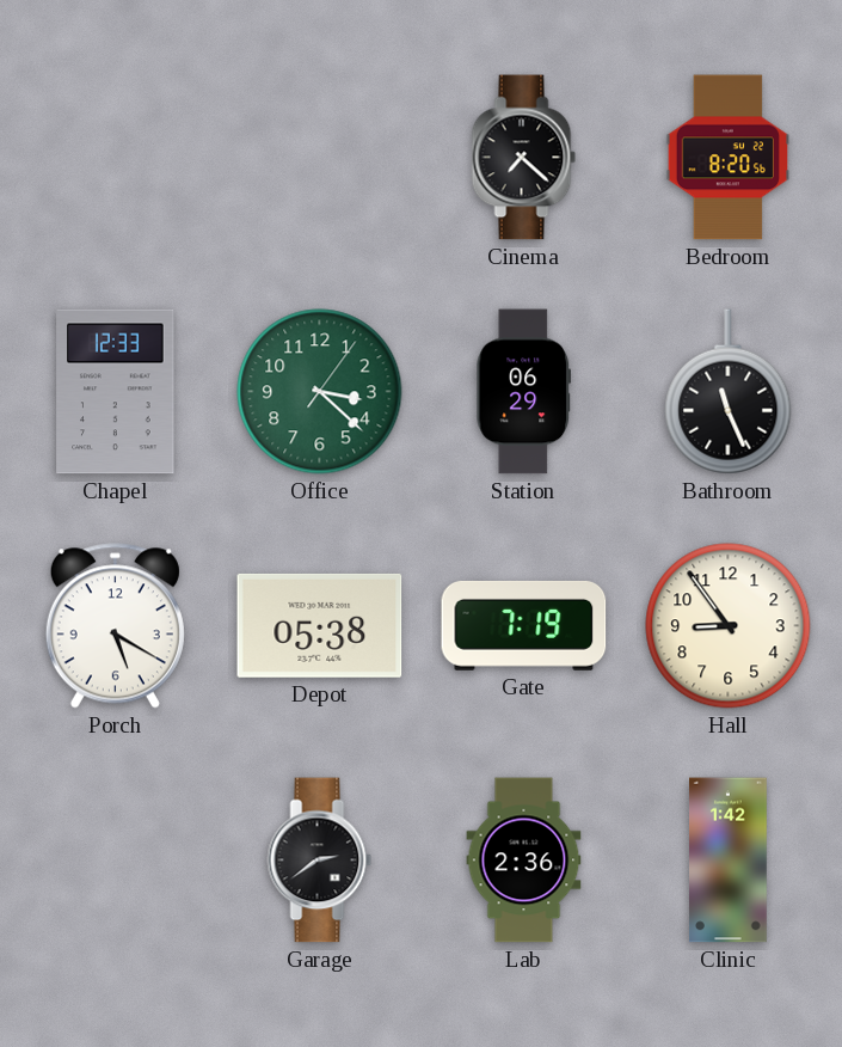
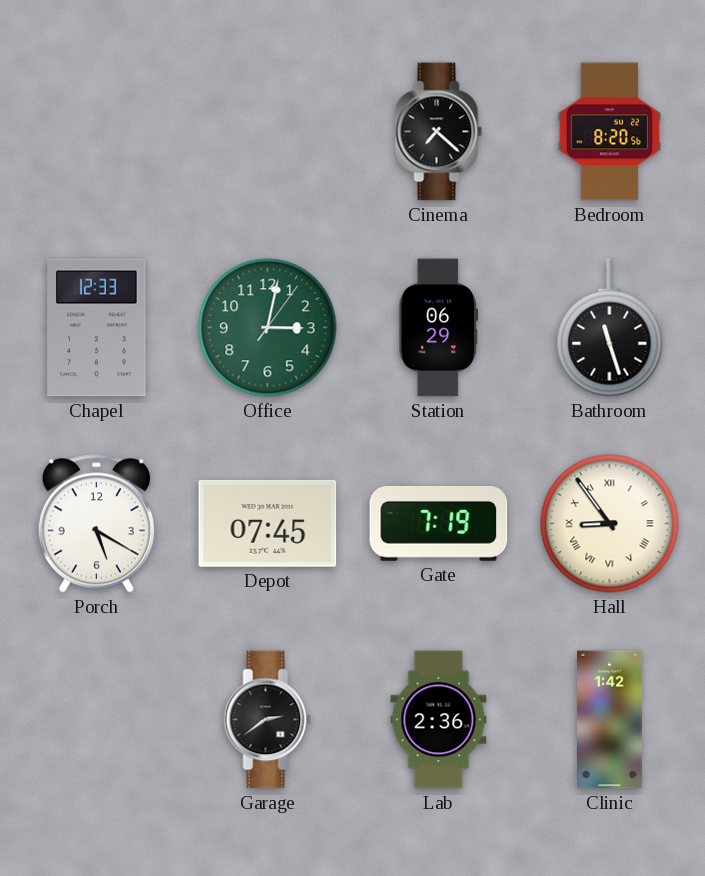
Office: 3:22 -> 3:02 (268, 328)
Bathroom: 11:26 -> 11:27 (610, 328)
Depot: 05:38 -> 07:45 (268, 523)
Hall numerals: Arabic -> Roman (610, 524)
